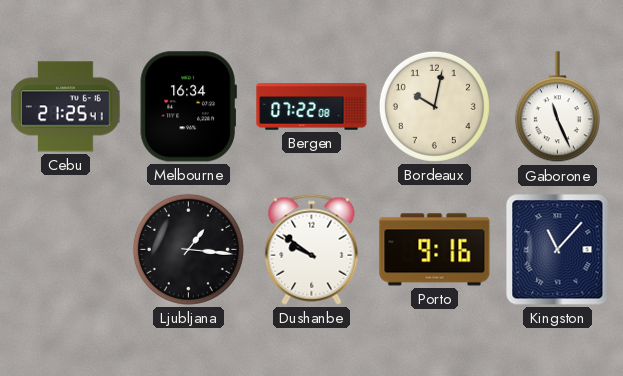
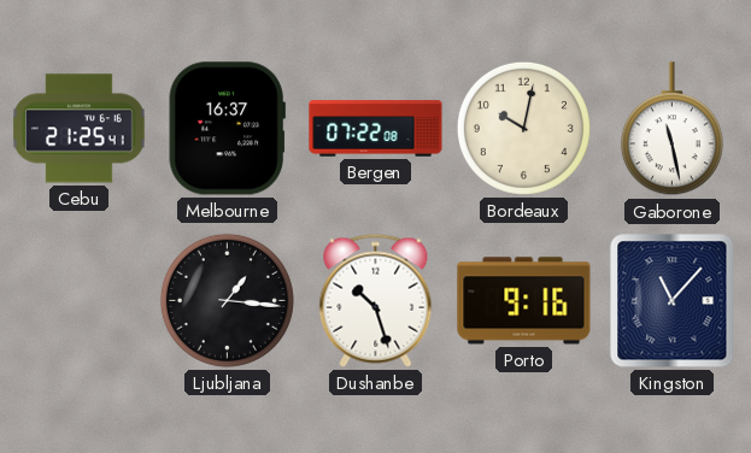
Melbourne: 16:34 -> 16:37 (227, 129)
Gaborone: 11:26 -> 11:28 (671, 129)
Dushanbe: 9:51 -> 10:27 (376, 300)
